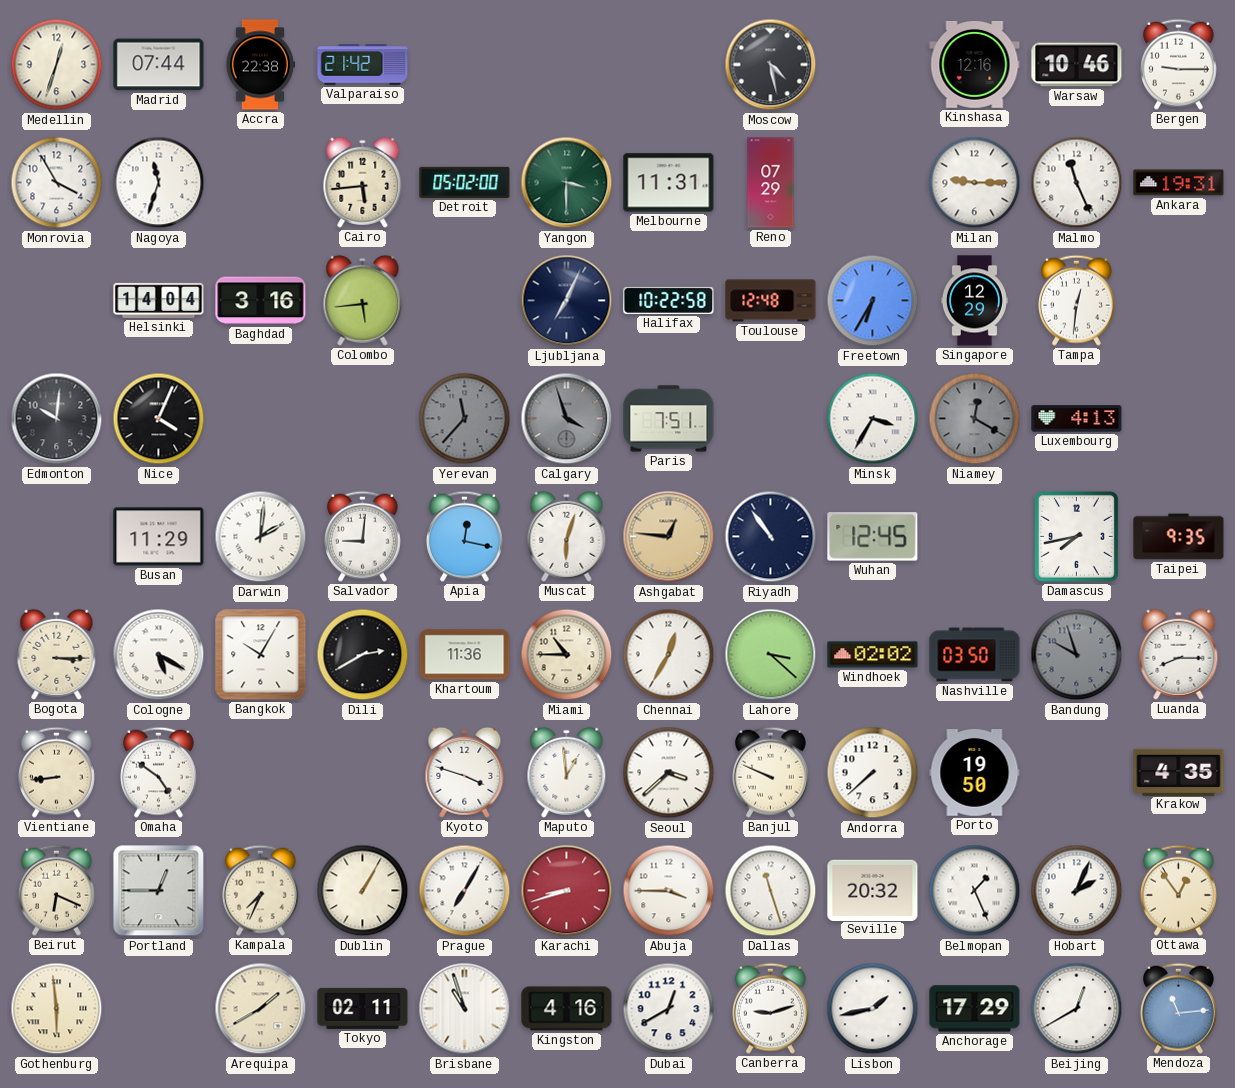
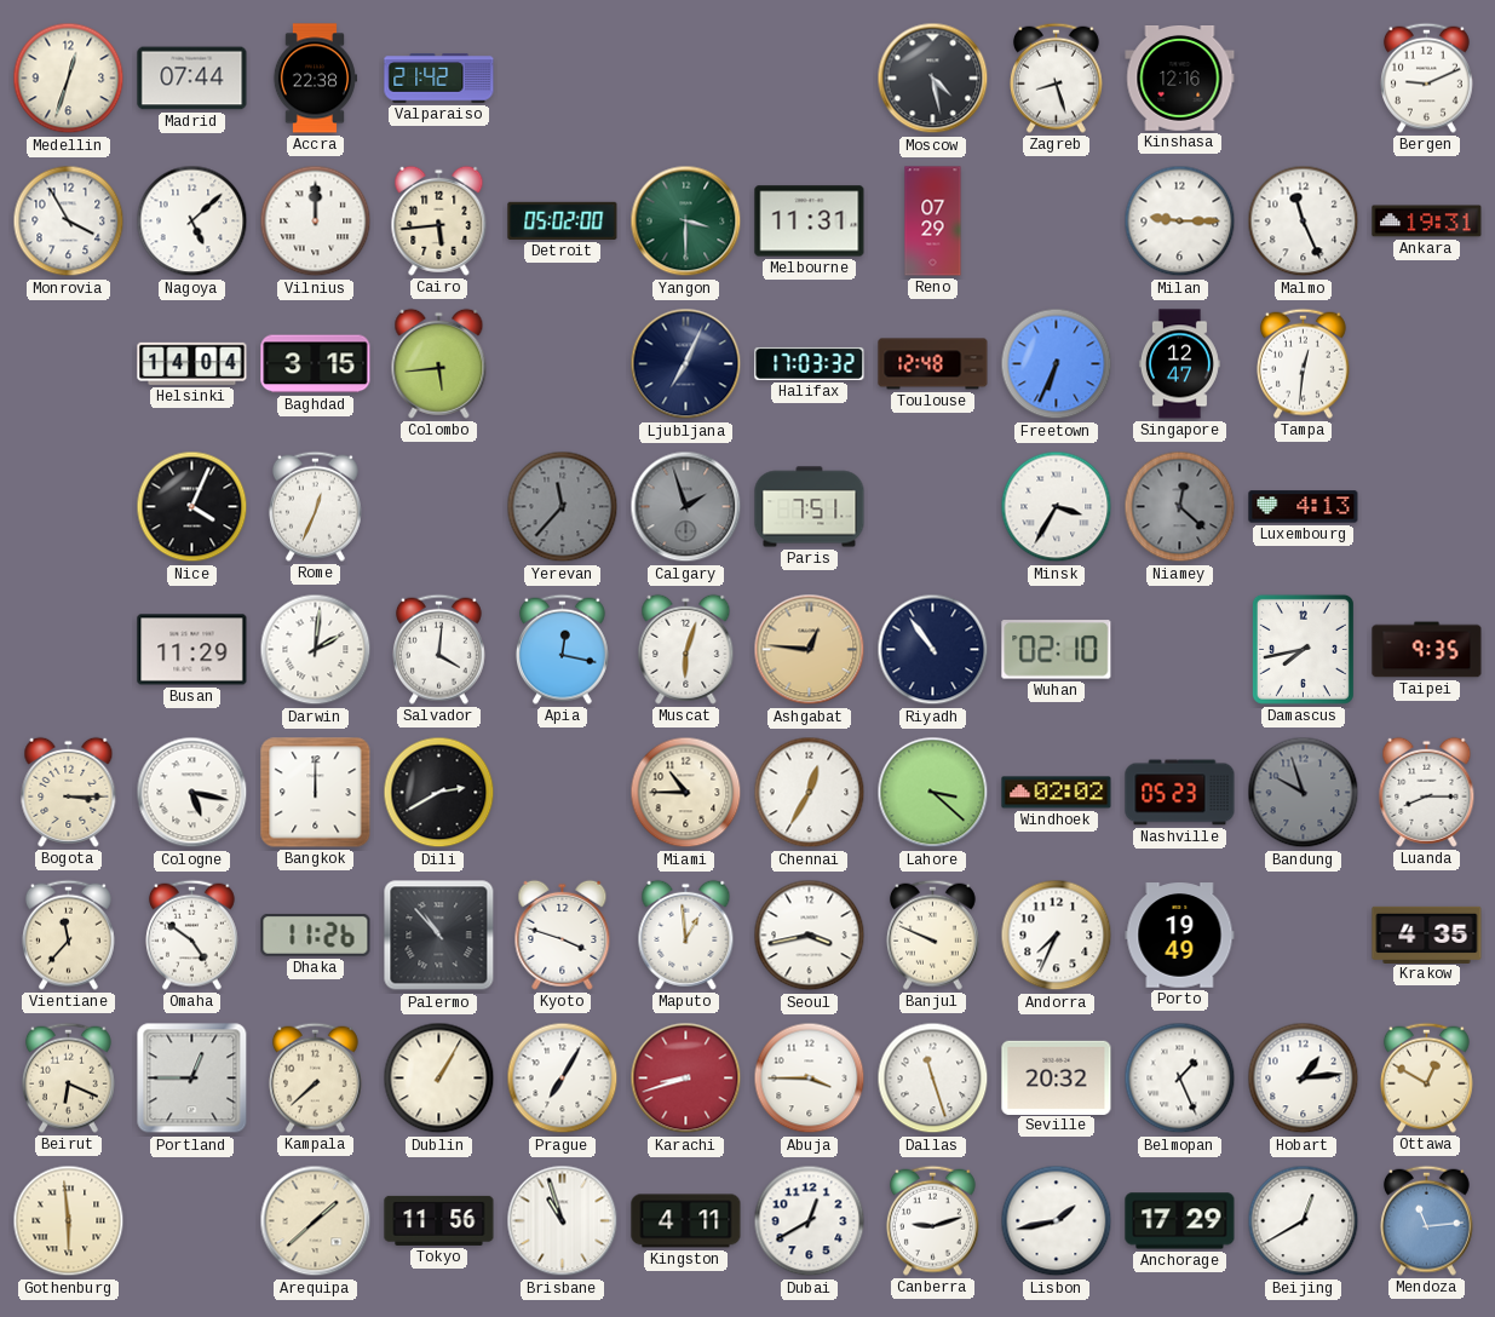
Zagreb: none -> 8:27 (1056, 77)
Warsaw: 10:46 -> none (1077, 65)
Bergen: 9:15 -> 9:11 (1426, 77)
Nagoya: 11:33 -> 5:08 (192, 222)
Vilnius: none -> 12:00 (316, 222)
Baghdad: 3:16 -> 3:15 (316, 364)
Halifax: 10:22 -> 17:03 (810, 363)
Freetown: 6:35 -> 6:34 (1057, 364)
Singapore: 12:29 -> 12:47 (1179, 364)
Edmonton: 10:01 -> none (57, 419)
Rome: none -> 12:34 (315, 506)
Calgary: 3:57 -> 1:57 (686, 507)
Niamey: 12:20 -> 12:22 (1180, 507)
Salvador: 9:01 -> 4:01 (438, 649)
Wuhan: 12:45 -> 02:10 (1057, 650)
Cologne: 5:20 -> 5:17 (192, 793)
Bangkok: 10:05 -> 12:00 (316, 793)
Khartoum: 11:36 -> none (465, 655)
Nashville: 03:50 -> 05:23 (1180, 793)
Vientiane: 8:44 -> 11:37 (68, 934)
Dhaka: none -> 11:26 (316, 934)
Palermo: none -> 10:53 (439, 936)
Seoul: 3:38 -> 3:43 (810, 936)
Andorra: 7:38 -> 7:34 (1057, 936)
Porto: 19:50 -> 19:49 (1180, 936)
Kampala: 7:34 -> 7:38 (315, 1077)
Hobart: 2:04 -> 1:14 (1304, 1079)
Ottawa: 12:54 -> 12:50 (1426, 1077)
Arequipa: 1:40 -> 1:38 (316, 1221)
Tokyo: 02:11 -> 11:56 (439, 1220)
Kingston: 4:16 -> 4:11 (686, 1221)
